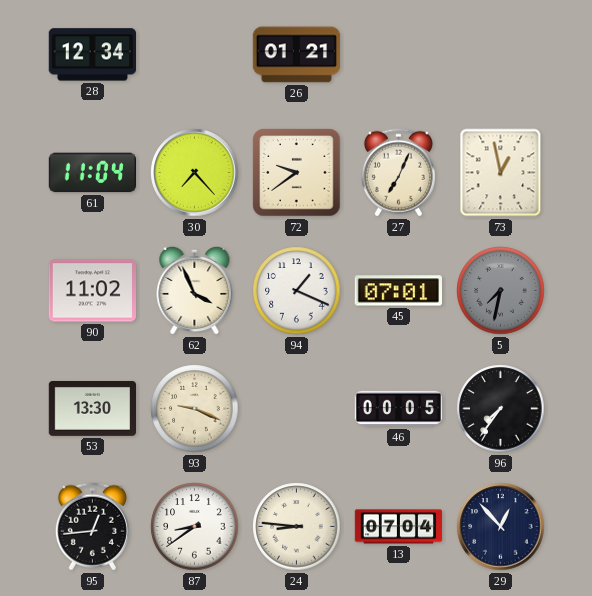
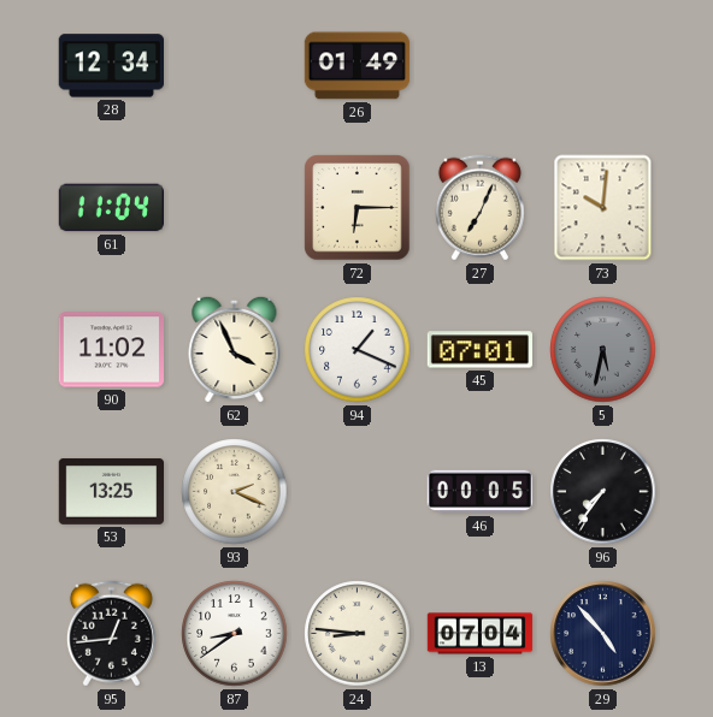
26: 01:21 -> 01:49 (358, 66)
30: 7:23 -> none (195, 173)
72: 9:39 -> 6:15 (358, 208)
73: 12:58 -> 10:01 (603, 208)
5: 7:32 -> 5:32 (603, 350)
53: 13:30 -> 13:25 (112, 491)
93: 9:19 -> 2:19 (235, 492)
29: 12:53 -> 4:53 (603, 634)
